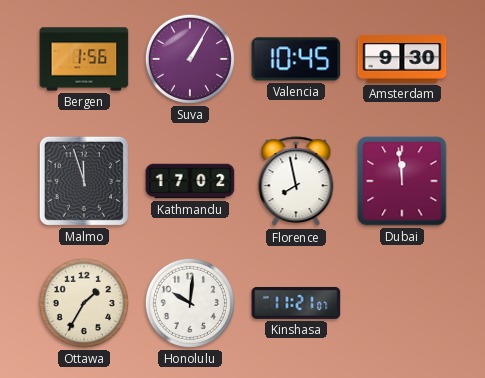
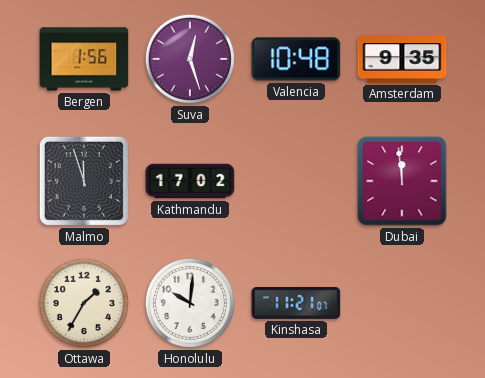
Suva: 1:05 -> 12:27 (190, 59)
Valencia: 10:45 -> 10:48 (296, 59)
Amsterdam: 9:30 -> 9:35 (402, 59)
Florence: 7:58 -> none (296, 182)
